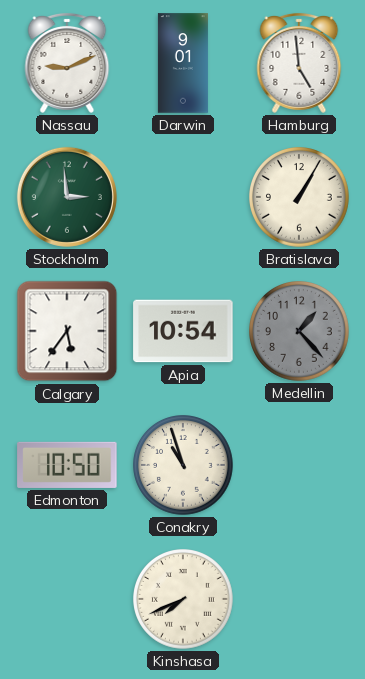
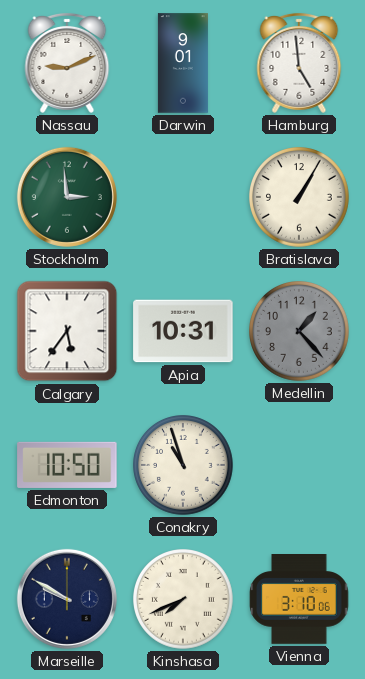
Apia: 10:54 -> 10:31 (183, 331)
Marseille: none -> 9:50 (67, 599)
Vienna: none -> 3:10 (299, 600)
